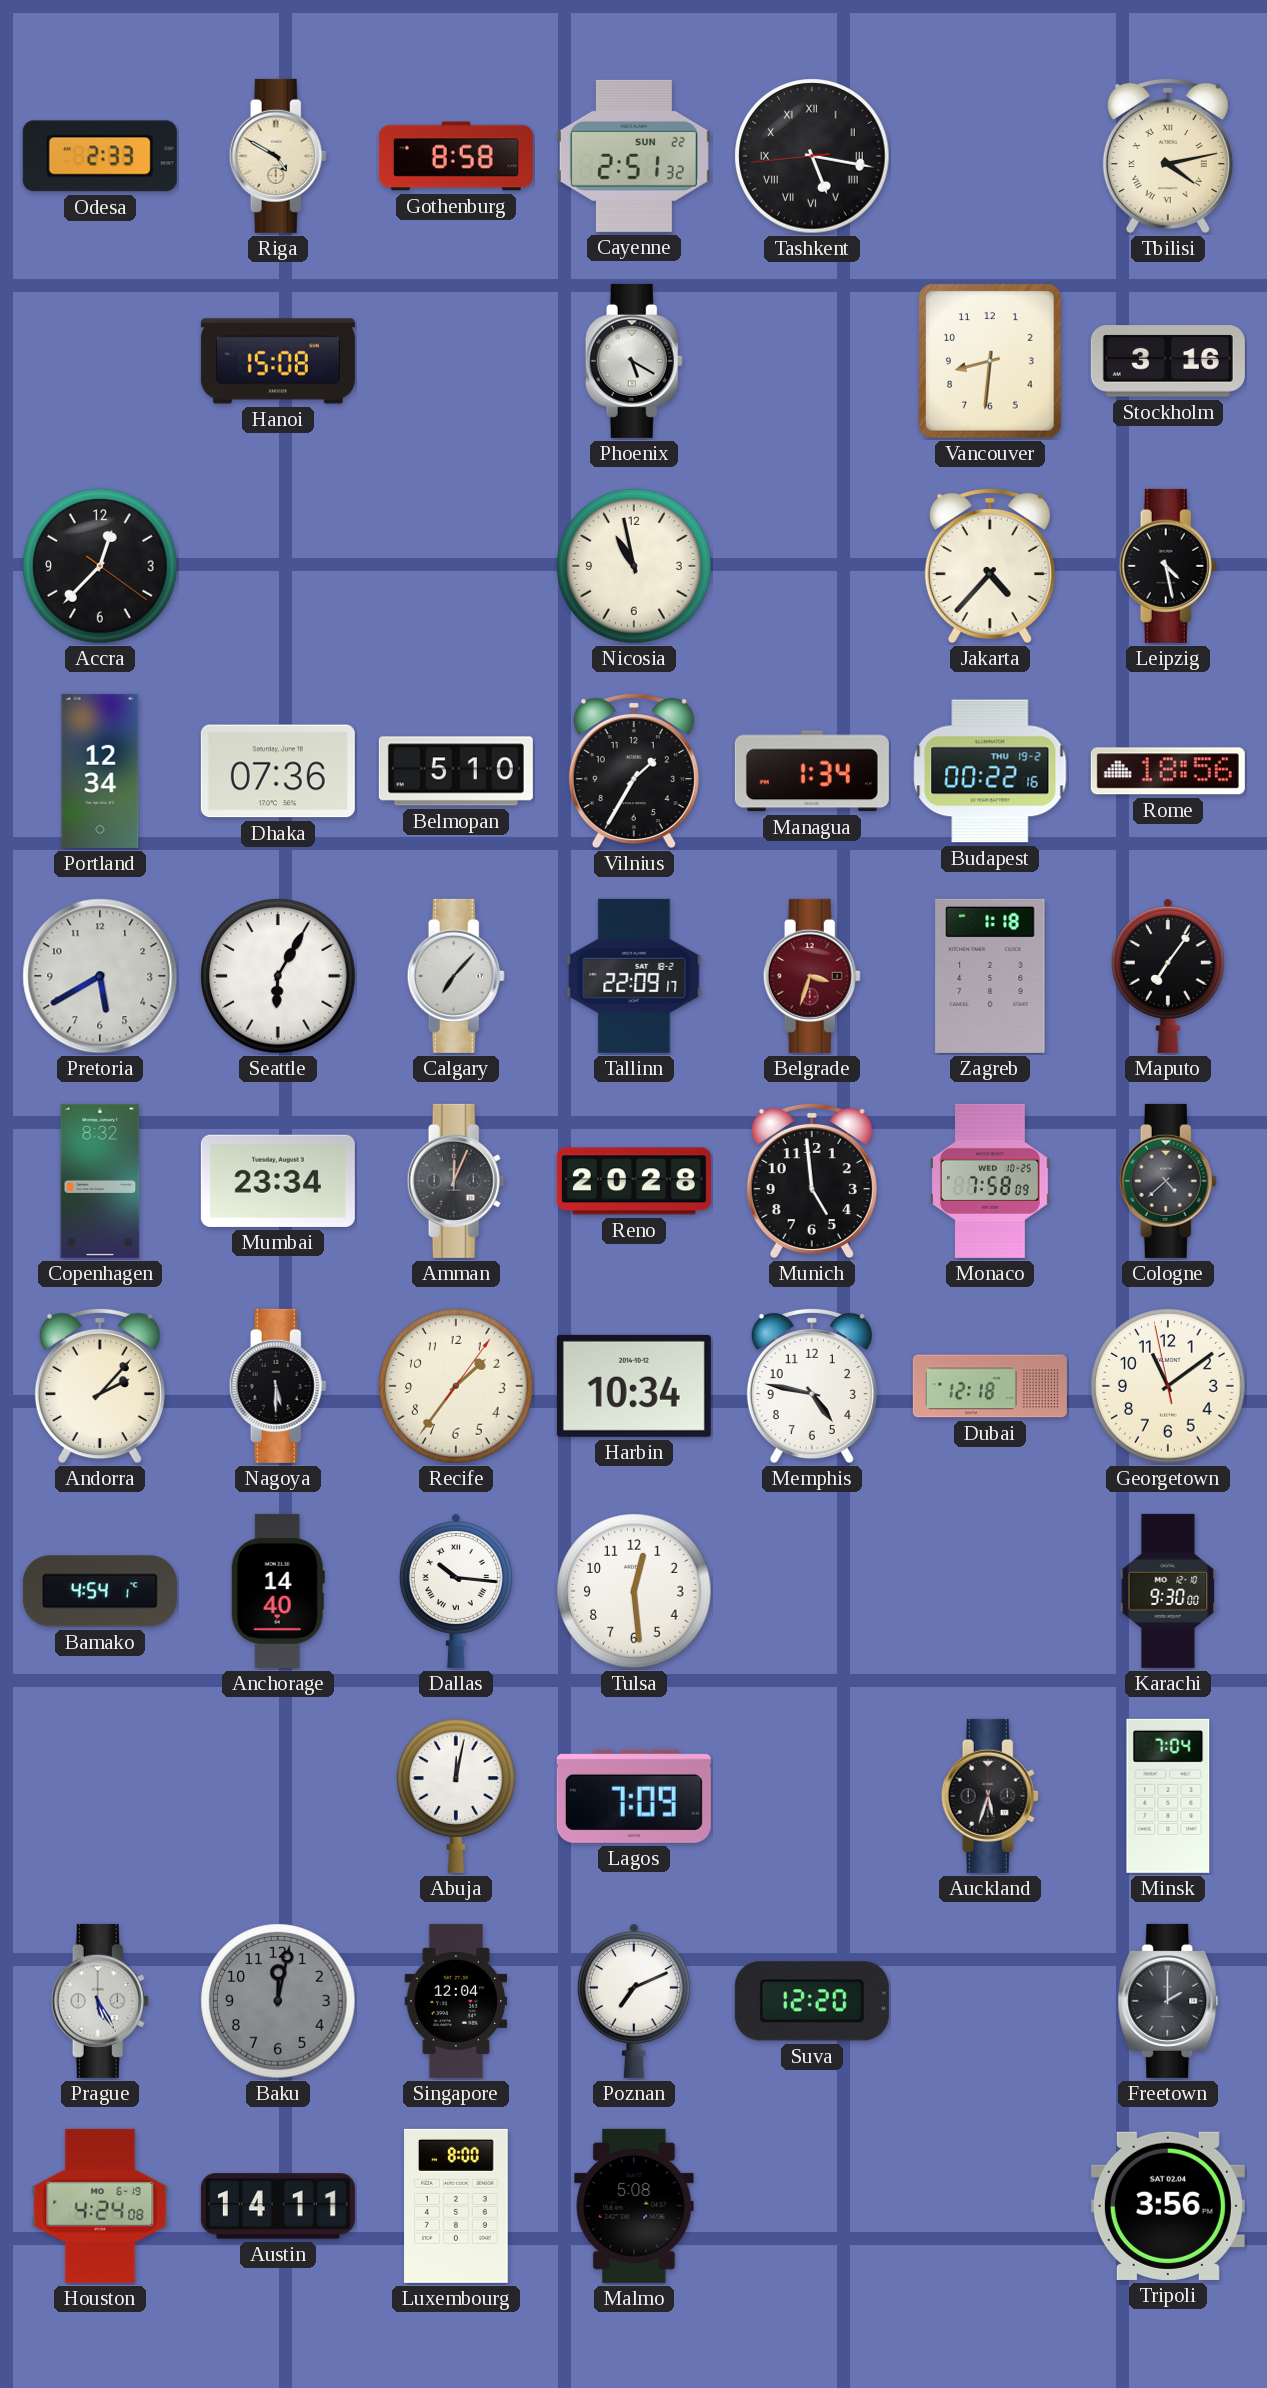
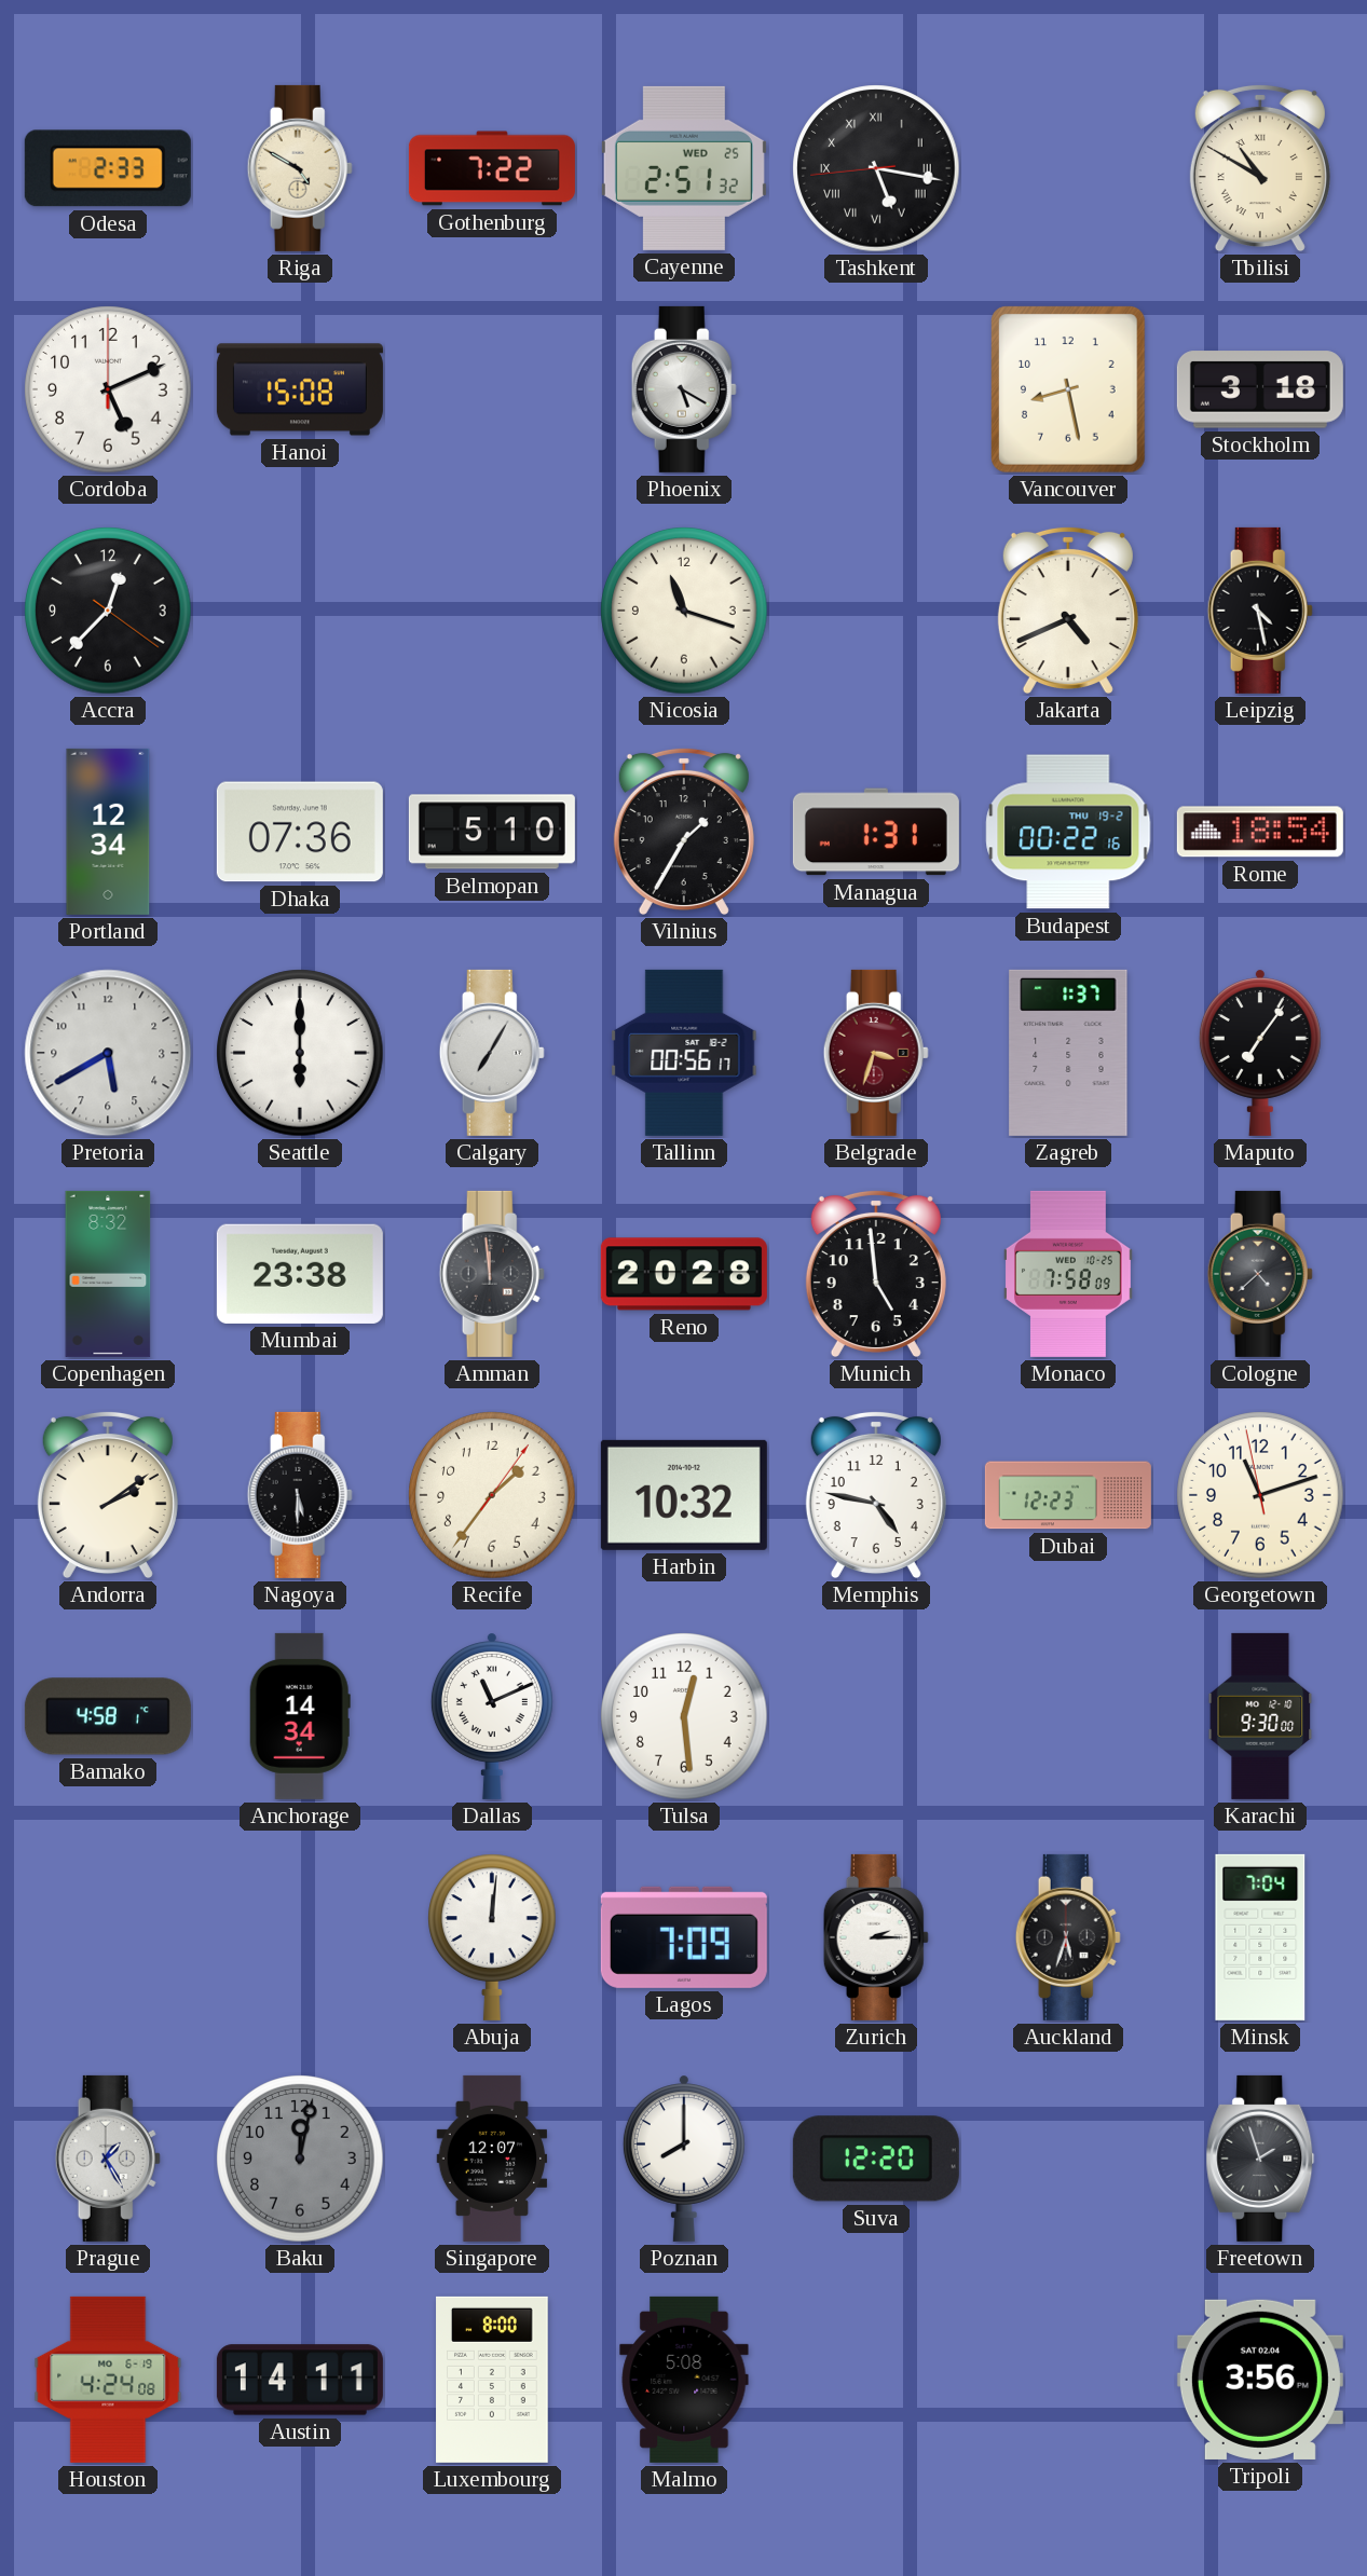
Gothenburg: 8:58 -> 7:22 (492, 168)
Cayenne date: SUN 22 -> WED 25 (684, 168)
Tbilisi: 4:13 -> 10:50 (1260, 168)
Cordoba: none -> 5:11 (108, 389)
Vancouver: 8:31 -> 8:28 (1069, 389)
Stockholm: 3:16 -> 3:18 (1260, 389)
Nicosia: 10:58 -> 11:18 (684, 611)
Jakarta: 4:37 -> 4:41 (1068, 611)
Managua: 1:34 -> 1:31 (876, 832)
Rome: 18:56 -> 18:54 (1260, 832)
Seattle: 6:05 -> 6:00 (300, 1053)
Calgary: 7:07 -> 7:05 (492, 1053)
Tallinn: 22:09 -> 00:56 (684, 1053)
Zagreb: 1:18 -> 1:37 (1068, 1053)
Mumbai: 23:34 -> 23:38 (300, 1274)
Amman: 12:04 -> 11:59 (492, 1274)
Andorra: 2:07 -> 2:09 (108, 1495)
Harbin: 10:34 -> 10:32 (684, 1495)
Dubai: 12:18 -> 12:23 (1068, 1495)
Georgetown: 11:08 -> 11:11 (1260, 1495)
Bamako: 4:54 -> 4:58 (108, 1716)
Anchorage: 14:40 -> 14:34 (300, 1716)
Dallas: 10:16 -> 11:11 (492, 1716)
Abuja: 12:02 -> 12:01 (493, 1937)
Zurich: none -> 2:15 (876, 1937)
Prague: 5:25 -> 1:25 (108, 2159)
Singapore: 12:04 -> 12:07 (492, 2159)
Poznan: 7:11 -> 8:00 (684, 2159)
Freetown: 2:00 -> 1:57 (1260, 2159)
